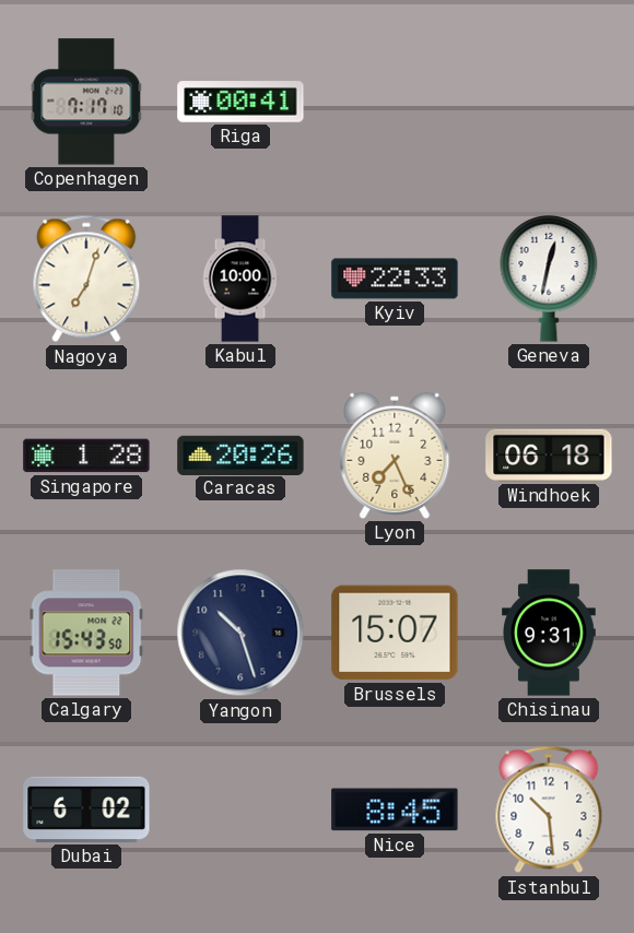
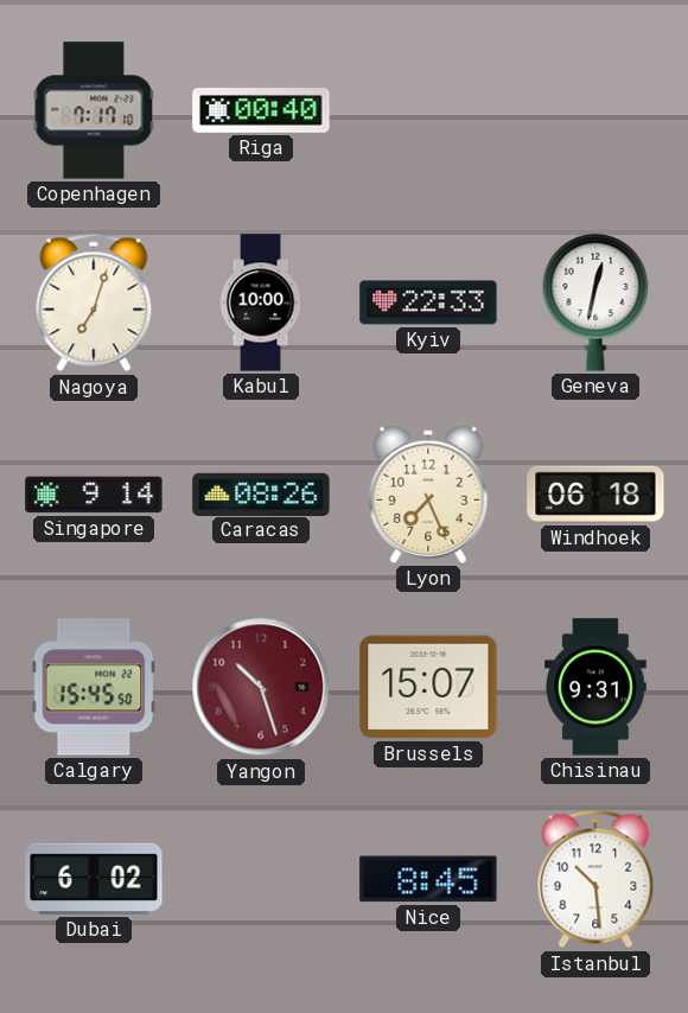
Riga: 00:41 -> 00:40 (261, 110)
Singapore: 1:28 -> 9:14 (94, 495)
Caracas: 20:26 -> 08:26 (261, 493)
Calgary: 15:43 -> 15:45 (94, 687)
Yangon dial: navy -> burgundy (261, 687)
